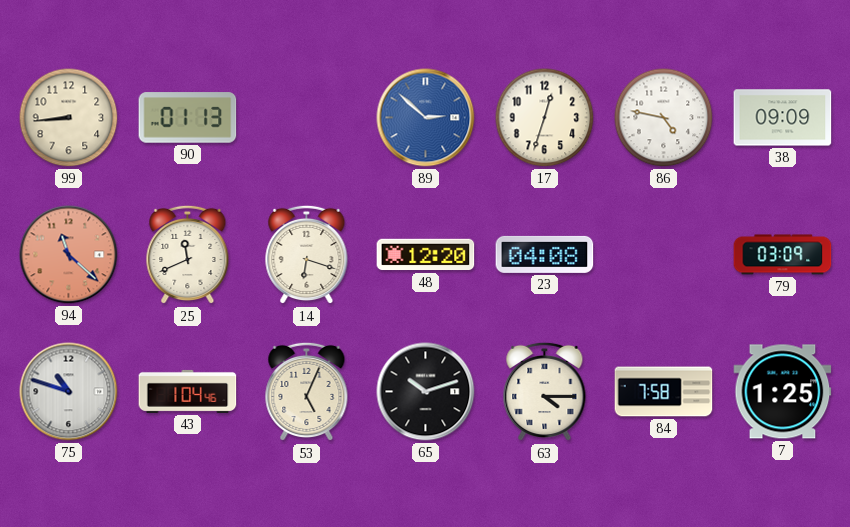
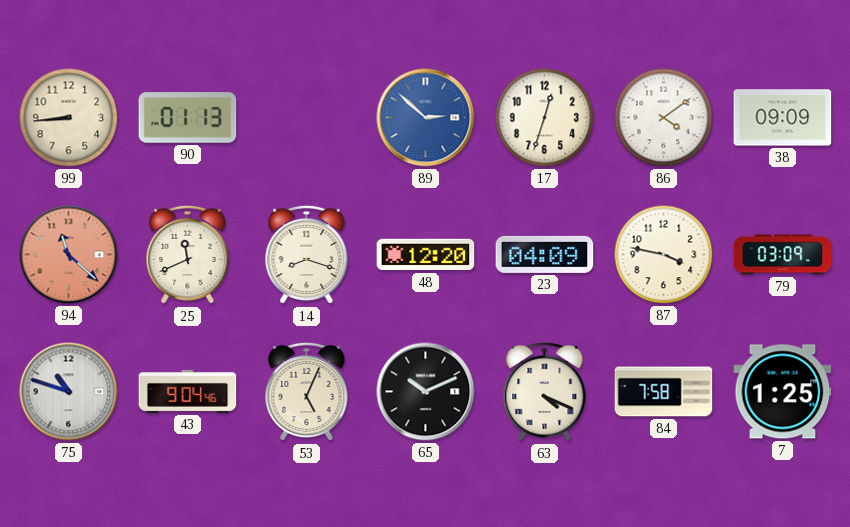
86: 4:47 -> 4:09 (664, 118)
14: 6:18 -> 8:18 (307, 255)
23: 04:08 -> 04:09 (545, 254)
87: none -> 3:47 (664, 255)
43: 1:04 -> 9:04 (188, 391)
65: 10:12 -> 10:11 (426, 392)
63: 4:15 -> 4:19 (545, 392)
